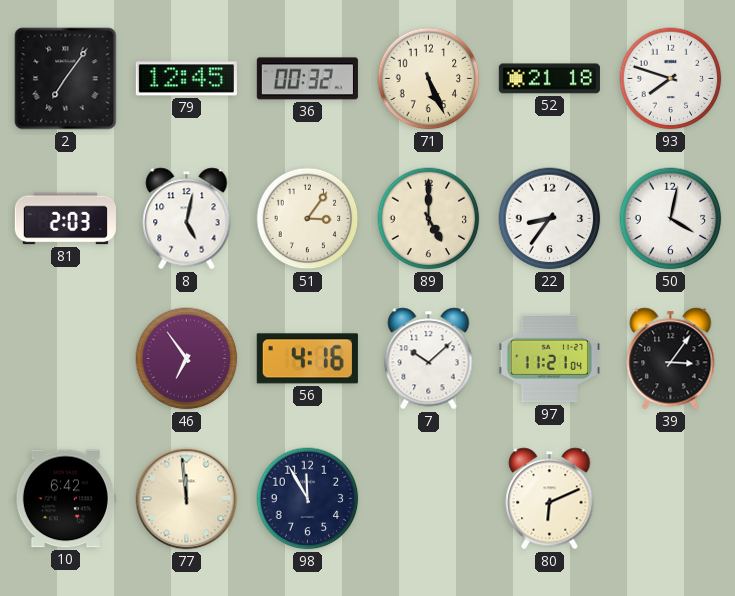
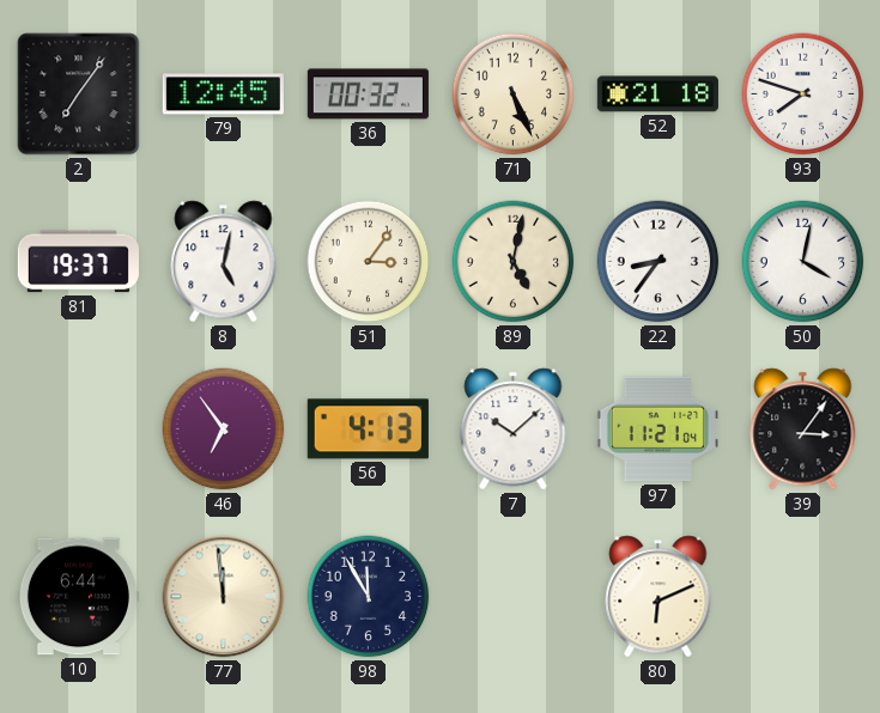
81: 2:03 -> 19:37 (78, 262)
89: 5:00 -> 5:02 (514, 262)
56: 4:16 -> 4:13 (368, 429)
10: 6:42 -> 6:44 (78, 597)
